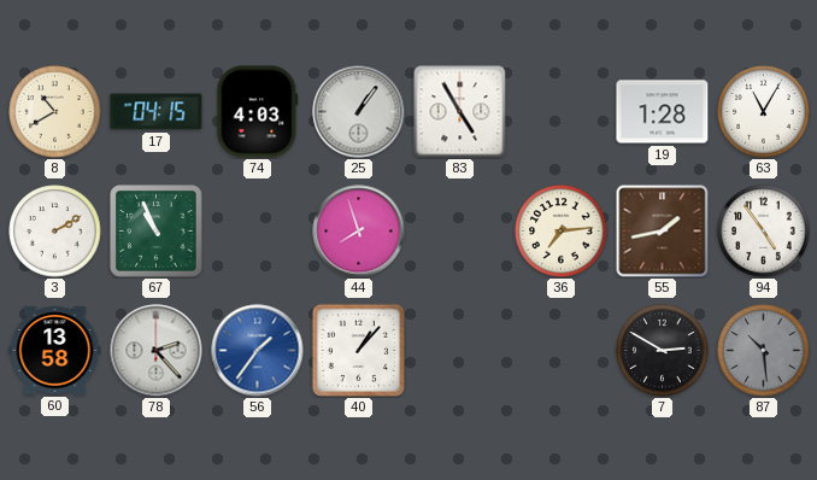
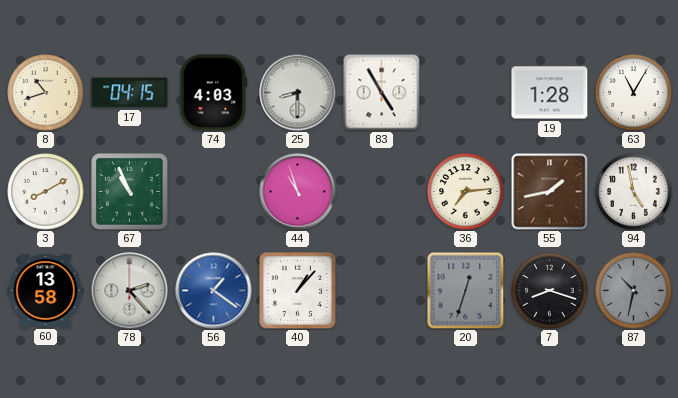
8: 10:40 -> 10:42 (46, 93)
25: 1:06 -> 8:30 (298, 93)
3: 2:10 -> 8:10 (46, 192)
44: 7:57 -> 10:57 (298, 192)
94: 4:54 -> 4:58 (634, 192)
56: 1:36 -> 1:21 (214, 291)
20: none -> 12:33 (465, 290)
7: 2:50 -> 8:18 (550, 291)
87: 10:29 -> 10:32 (634, 291)
